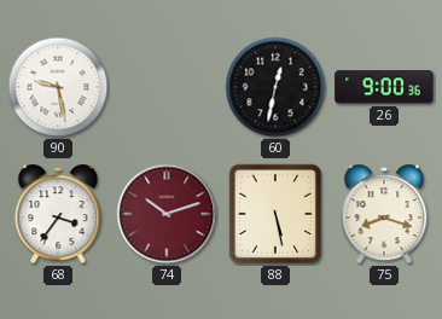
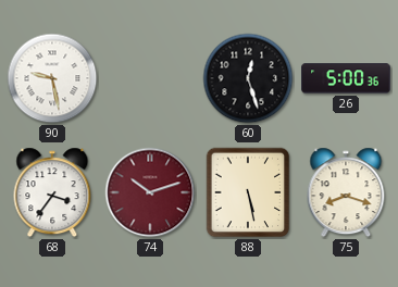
60: 12:32 -> 12:27 (248, 78)
26: 9:00 -> 5:00 (346, 78)
